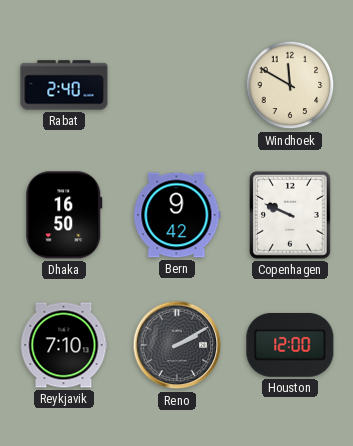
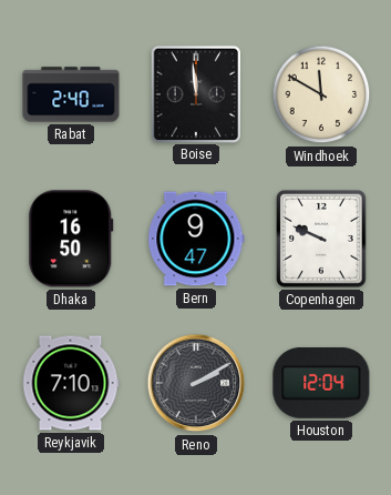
Boise: none -> 11:59 (195, 93)
Bern: 9:42 -> 9:47 (196, 239)
Houston: 12:00 -> 12:04 (321, 383)
